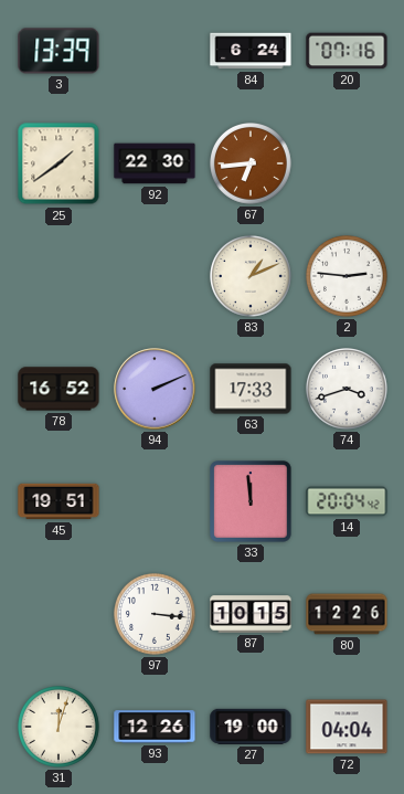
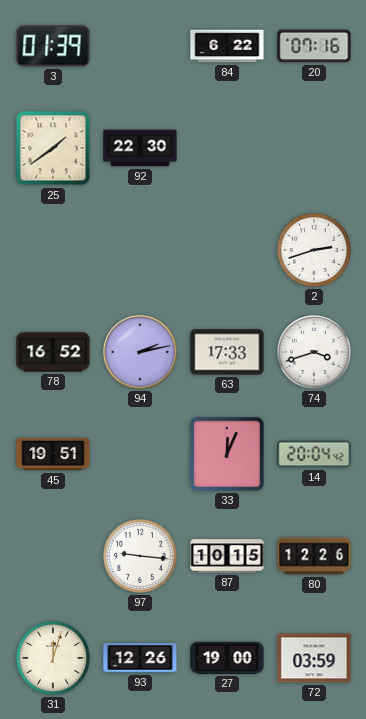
3: 13:39 -> 01:39 (53, 46)
84: 6:24 -> 6:22 (227, 46)
67: 6:44 -> none (252, 165)
83: 1:11 -> none (252, 277)
2: 2:46 -> 2:42 (315, 251)
94: 2:11 -> 2:13 (140, 352)
33: 11:59 -> 12:04 (228, 455)
97: 3:16 -> 9:16 (141, 557)
72: 04:04 -> 03:59 (314, 658)
